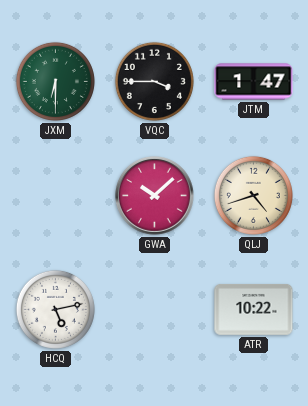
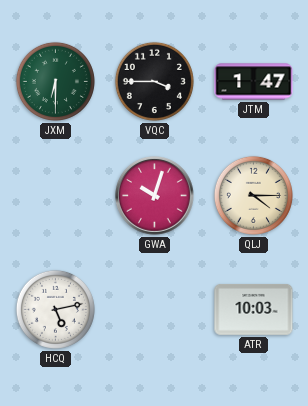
GWA: 10:08 -> 10:03 (155, 196)
QLJ: 4:42 -> 4:15 (253, 195)
ATR: 10:22 -> 10:03 (254, 309)
